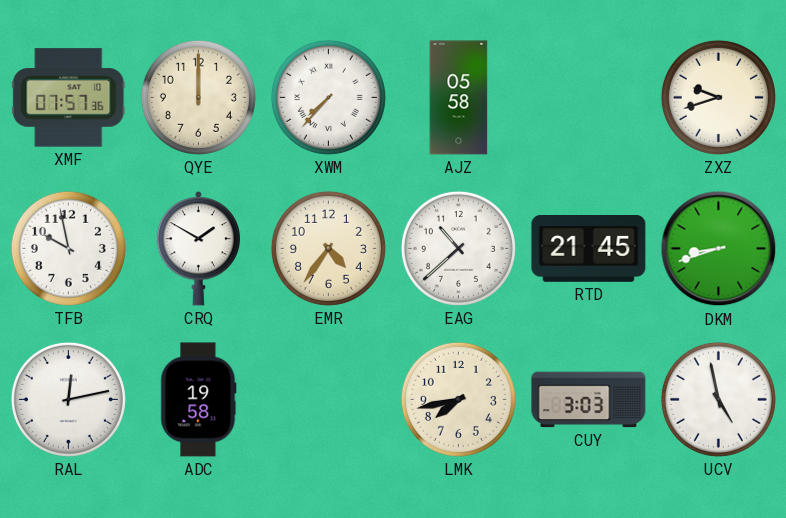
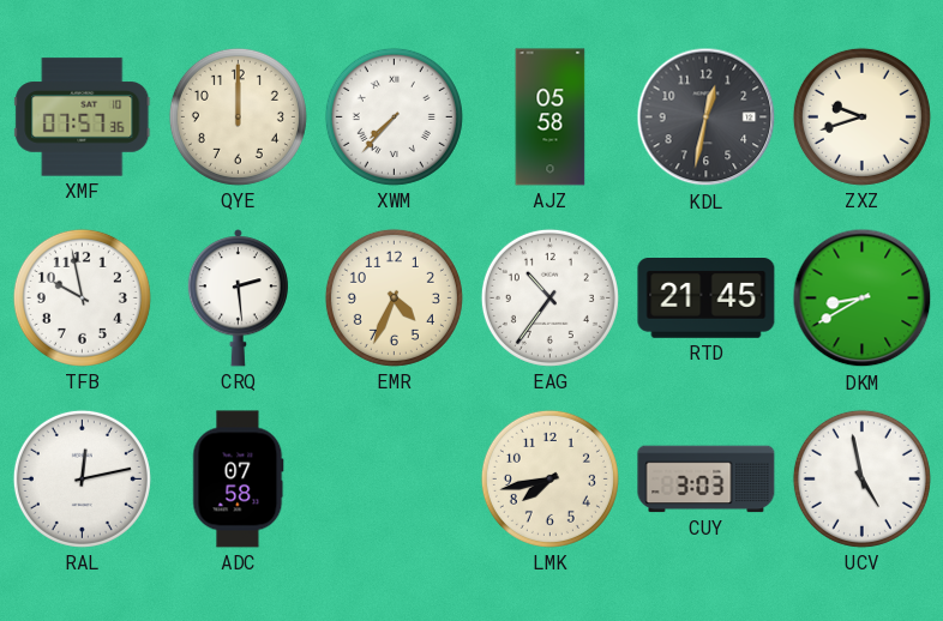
KDL: none -> 12:32 (707, 117)
CRQ: 1:50 -> 2:29 (238, 299)
EMR: 4:36 -> 4:34 (394, 297)
EAG: 10:38 -> 10:36 (549, 297)
DKM: 8:42 -> 8:40 (863, 299)
ADC: 19:58 -> 07:58 (239, 480)
